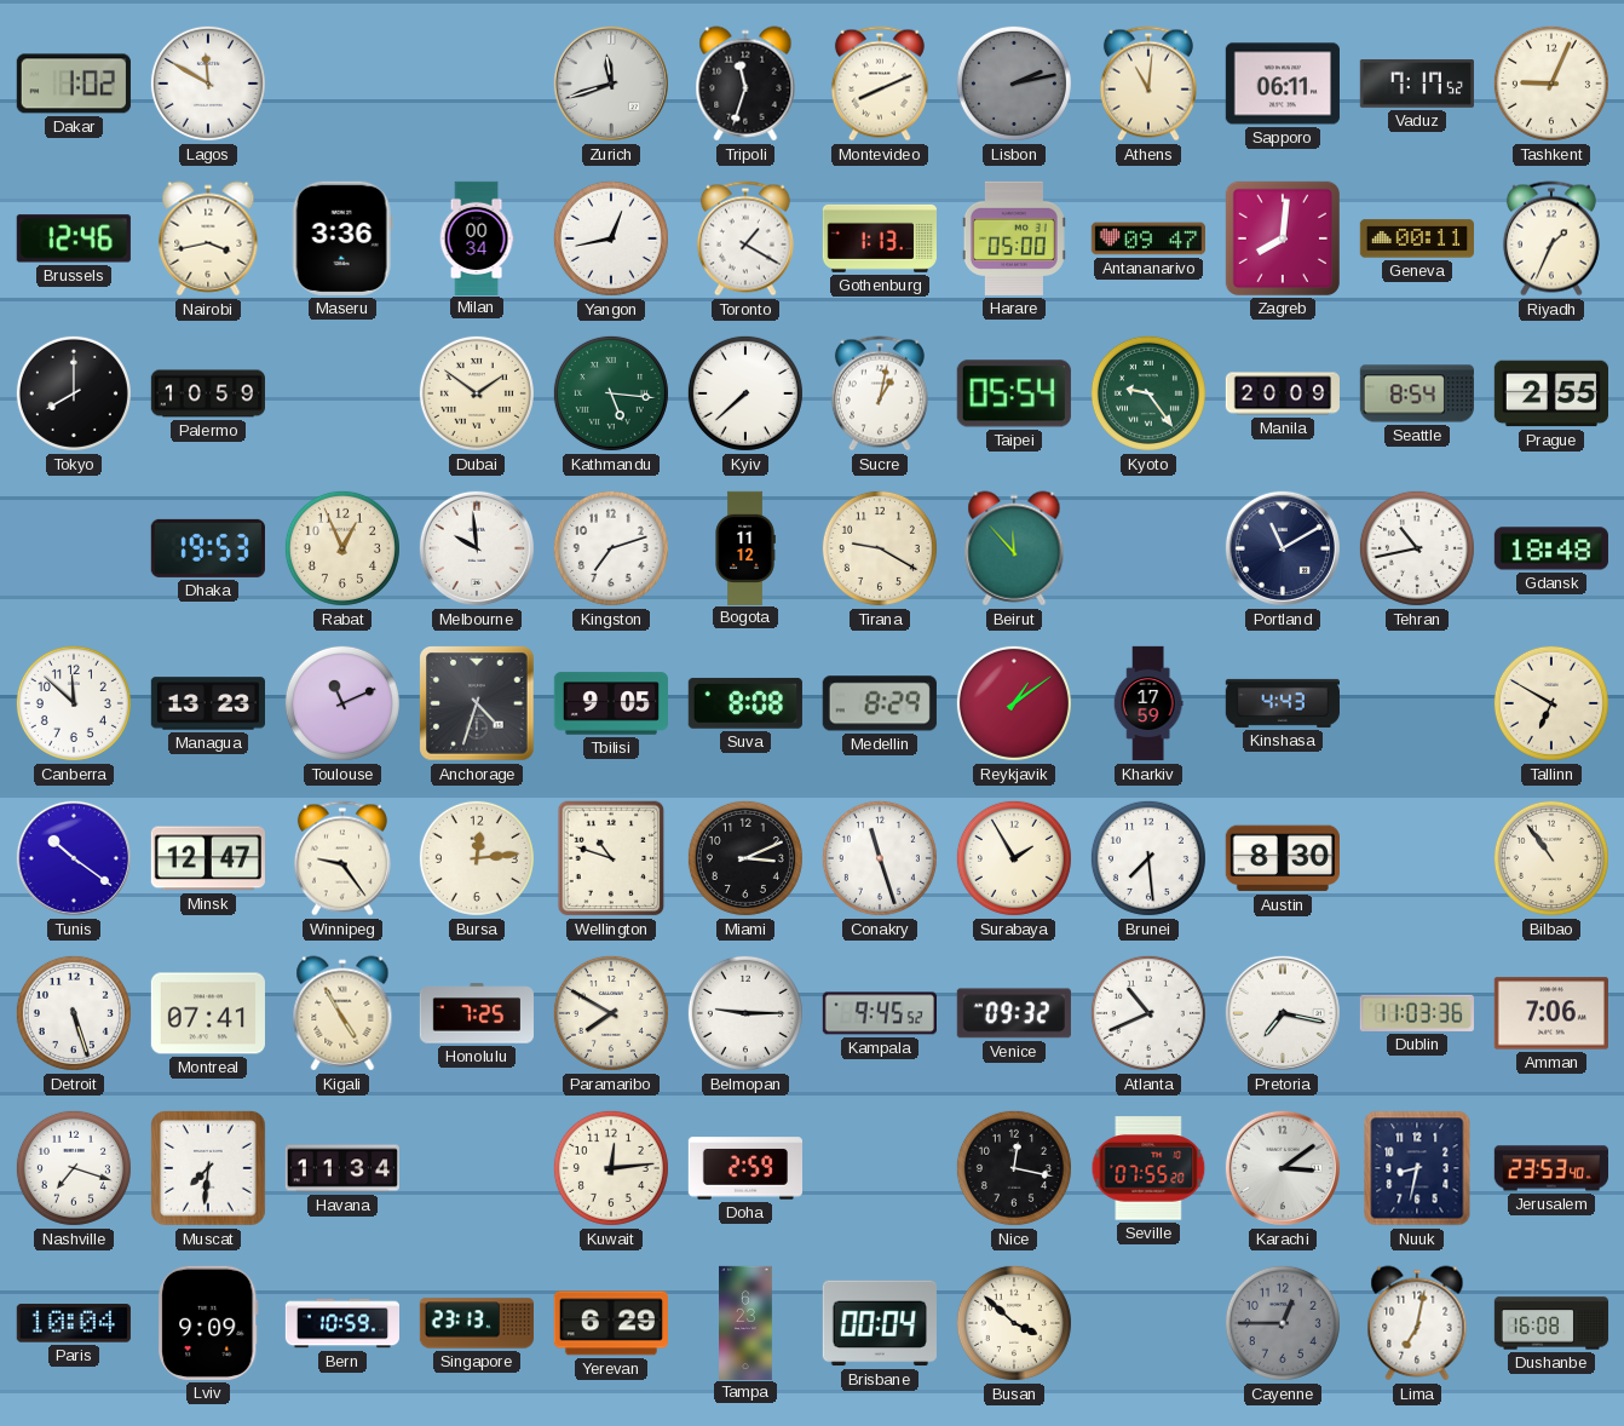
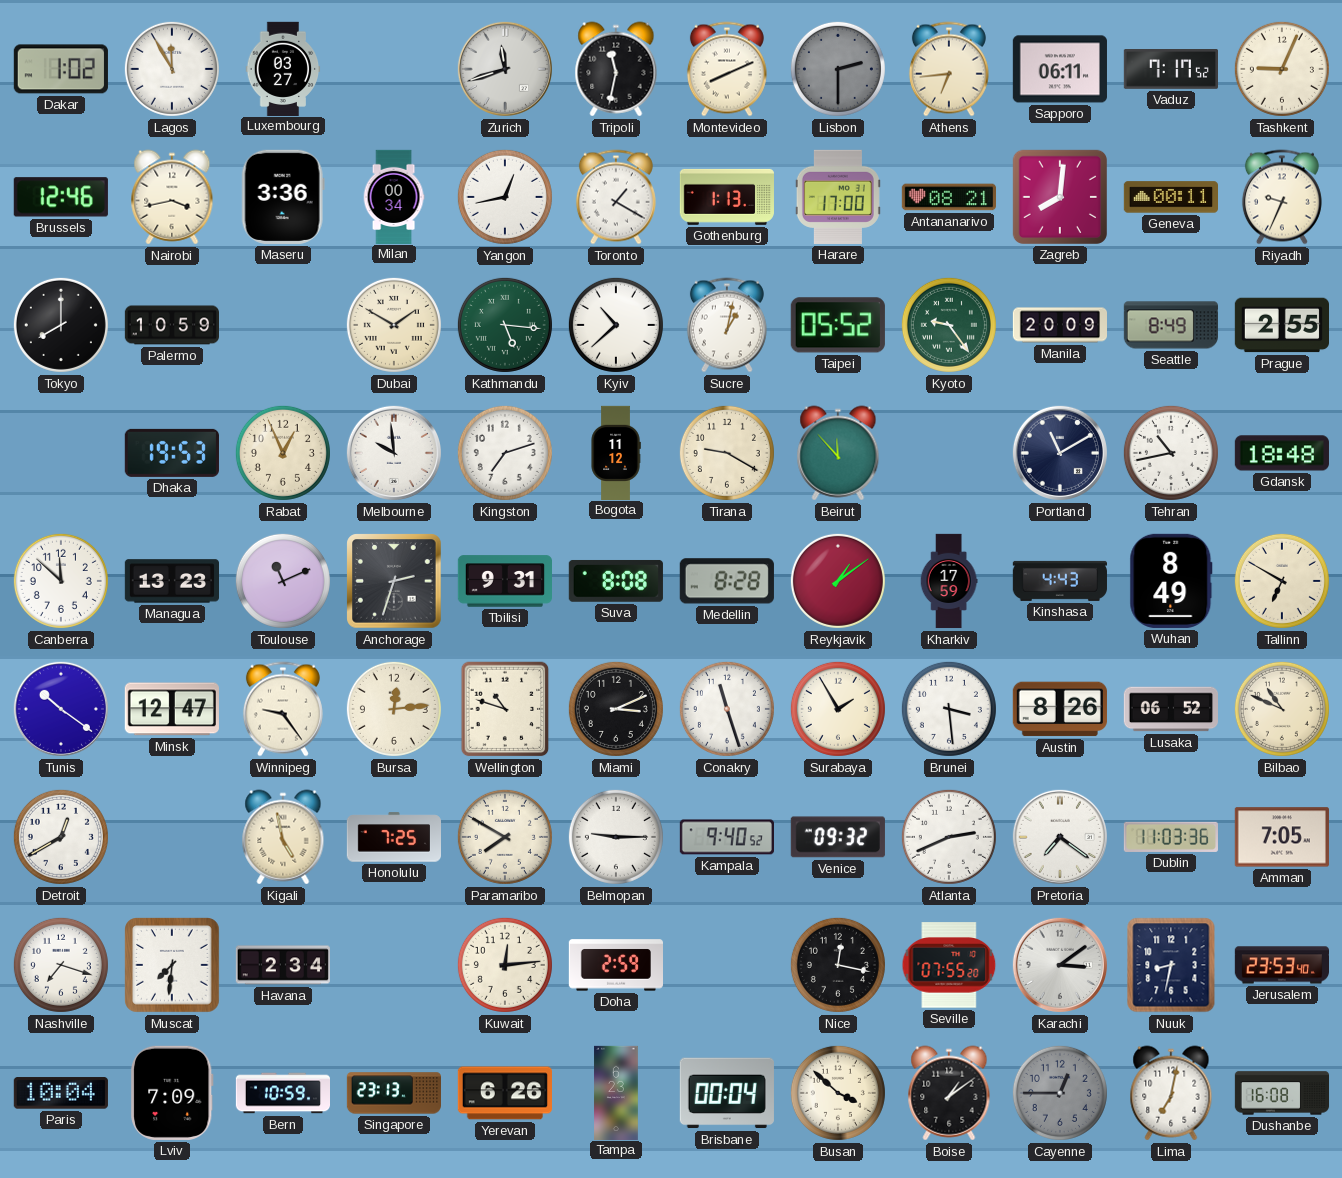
Lagos: 11:50 -> 11:55 (172, 69)
Luxembourg: none -> 03:27 (283, 68)
Tripoli: 11:33 -> 11:32 (616, 69)
Lisbon: 2:13 -> 2:30 (838, 69)
Athens: 11:01 -> 6:44 (949, 69)
Harare: 05:00 -> 17:00 (838, 197)
Antananarivo: 09:47 -> 08:21 (948, 197)
Riyadh: 1:34 -> 9:34 (1282, 197)
Dubai: 1:51 -> 1:50 (394, 325)
Kyiv: 7:38 -> 10:38 (616, 325)
Taipei: 05:54 -> 05:52 (838, 325)
Seattle: 8:54 -> 8:49 (1171, 325)
Anchorage: 4:33 -> 2:33 (394, 581)
Tbilisi: 9:05 -> 9:31 (504, 581)
Medellin: 8:29 -> 8:28 (727, 581)
Wuhan: none -> 8:49 (1171, 581)
Brunei: 7:29 -> 3:29 (949, 709)
Austin: 8:30 -> 8:26 (1060, 709)
Lusaka: none -> 06:52 (1170, 709)
Bilbao: 10:54 -> 10:49 (1282, 709)
Detroit: 5:27 -> 12:40 (61, 837)
Montreal: 07:41 -> none (208, 1013)
Kigali: 4:55 -> 4:58 (283, 837)
Kampala: 9:45 -> 9:40 (726, 837)
Atlanta: 10:41 -> 2:41 (949, 837)
Pretoria: 7:17 -> 7:21 (1060, 837)
Amman: 7:06 -> 7:05 (1282, 837)
Havana: 11:34 -> 2:34 (283, 965)
Lviv: 9:09 -> 7:09 (173, 1093)
Yerevan: 6:29 -> 6:26 (505, 1093)
Boise: none -> 1:09 (949, 1093)
